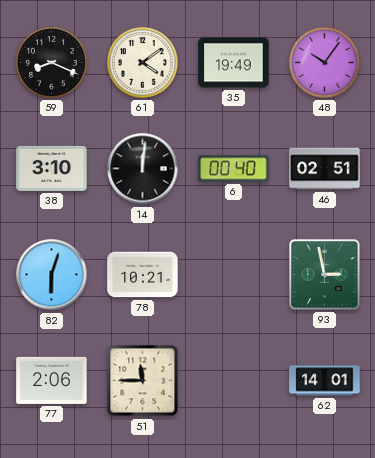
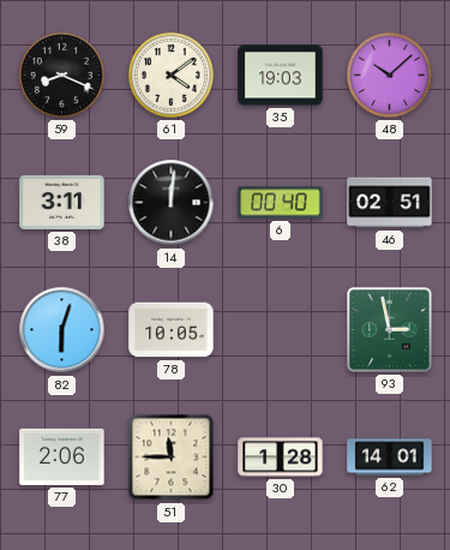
35: 19:49 -> 19:03 (281, 76)
48: 10:06 -> 10:08 (389, 74)
38: 3:10 -> 3:11 (62, 202)
78: 10:21 -> 10:05 (172, 330)
30: none -> 1:28 (281, 458)
